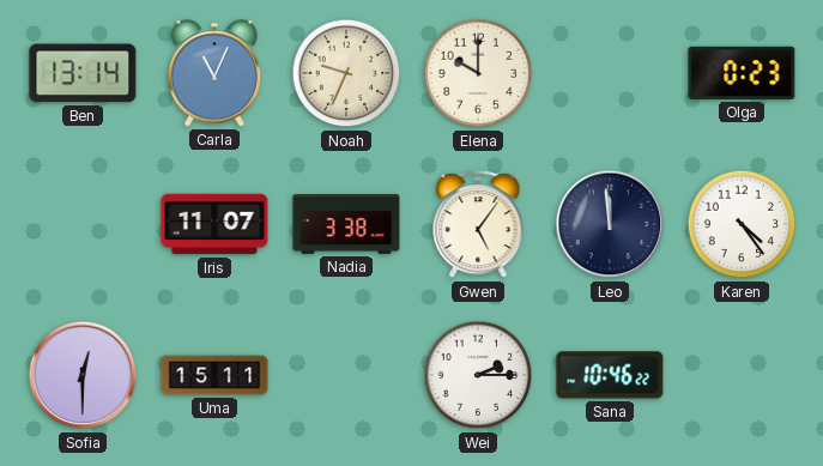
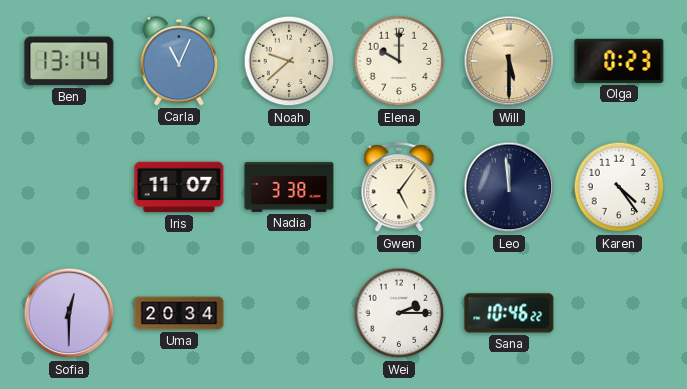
Noah: 9:34 -> 9:38 (289, 61)
Will: none -> 5:30 (509, 61)
Uma: 15:11 -> 20:34 (179, 313)
